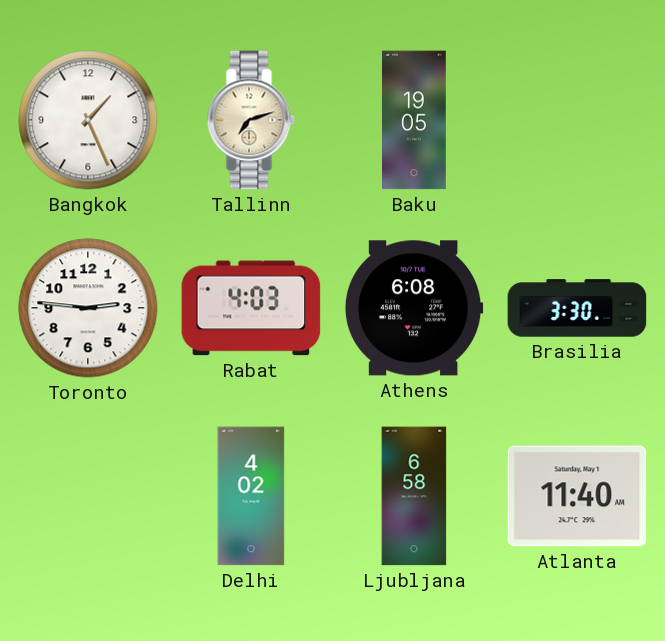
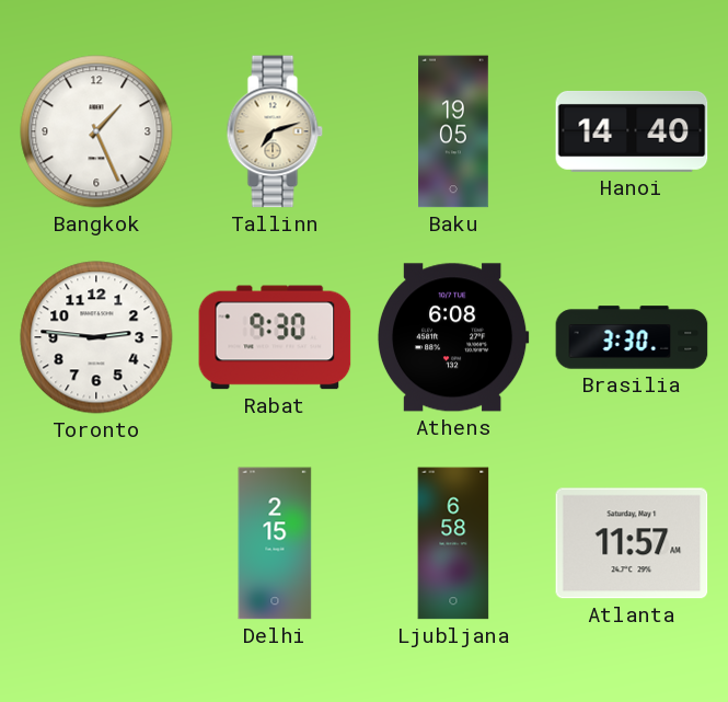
Hanoi: none -> 14:40 (632, 131)
Rabat: 4:03 -> 9:30 (275, 337)
Delhi: 4:02 -> 2:15 (275, 543)
Atlanta: 11:40 -> 11:57 (632, 543)
